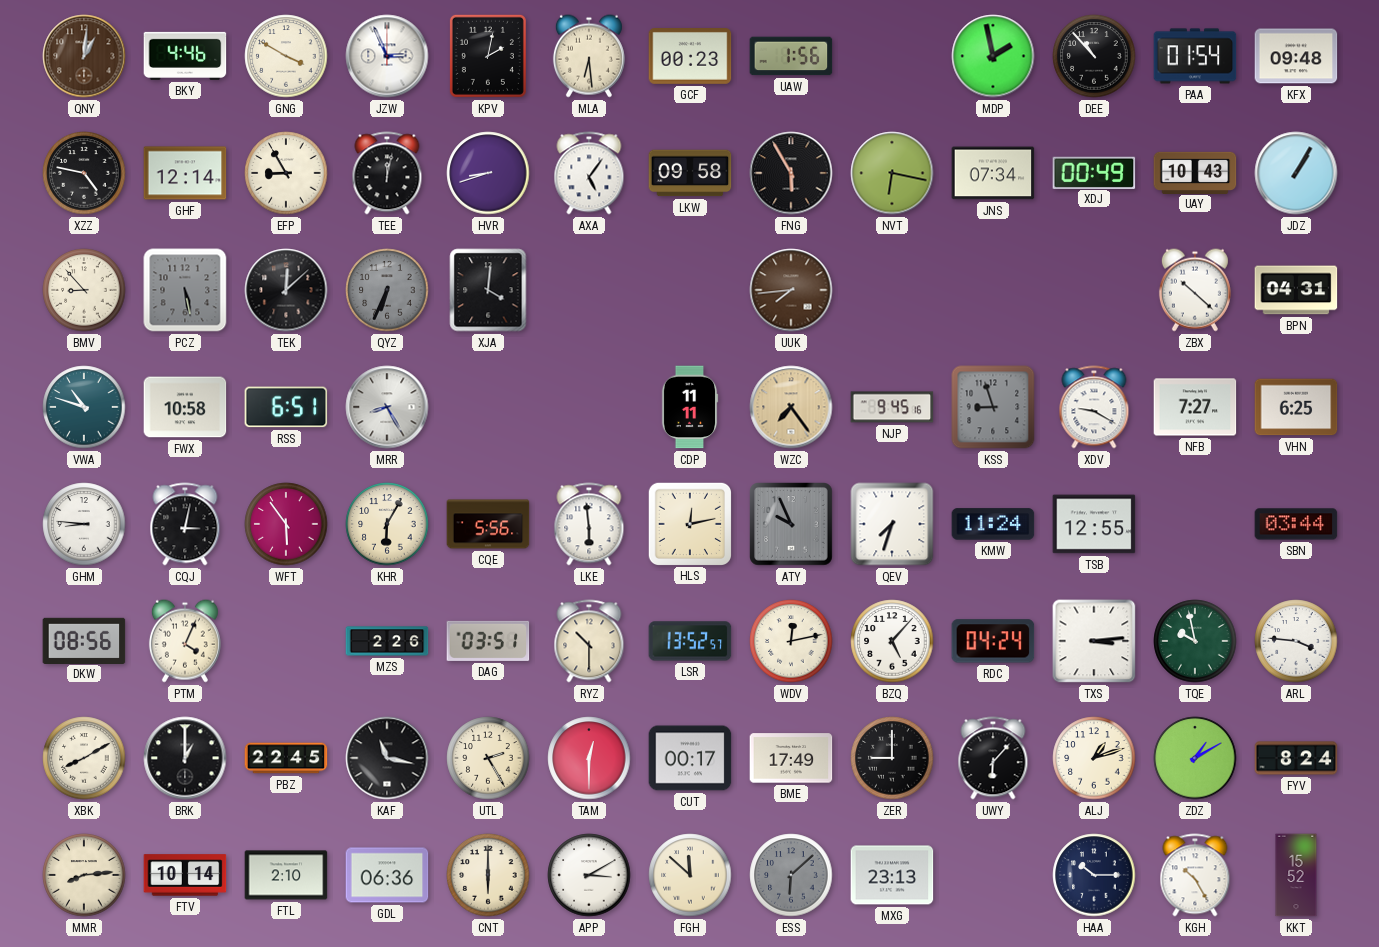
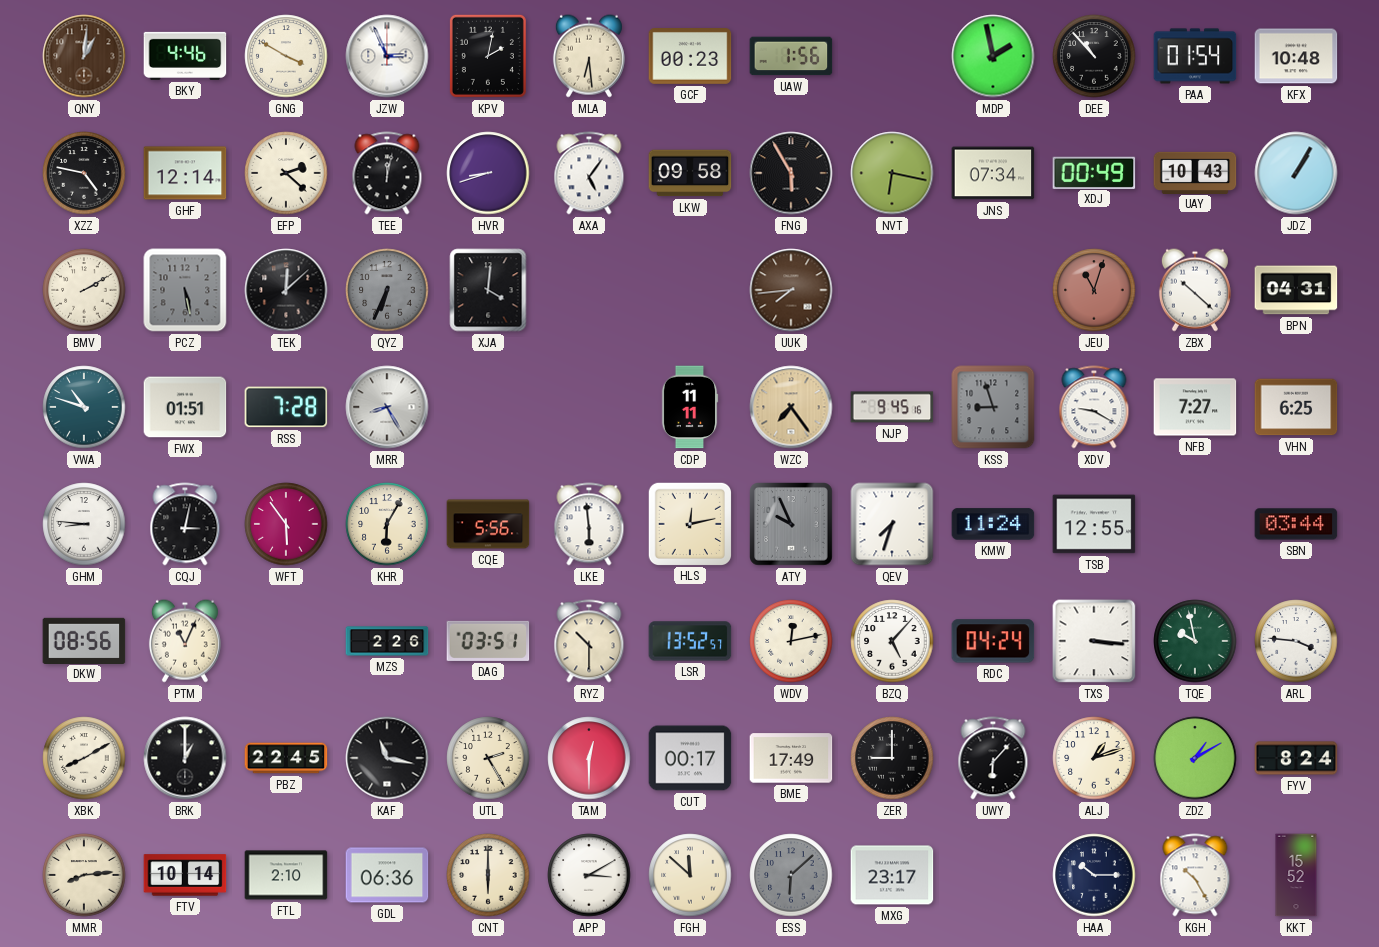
KFX: 09:48 -> 10:48 (1296, 56)
EFP: 8:55 -> 2:22 (286, 173)
BMV: 8:53 -> 2:10 (84, 290)
JEU: none -> 11:03 (1094, 290)
FWX: 10:58 -> 01:51 (185, 407)
RSS: 6:51 -> 7:28 (286, 407)
PTM: 4:04 -> 11:04 (185, 641)
TXS: 3:14 -> 3:16 (1094, 641)
MXG: 23:13 -> 23:17 (892, 875)
